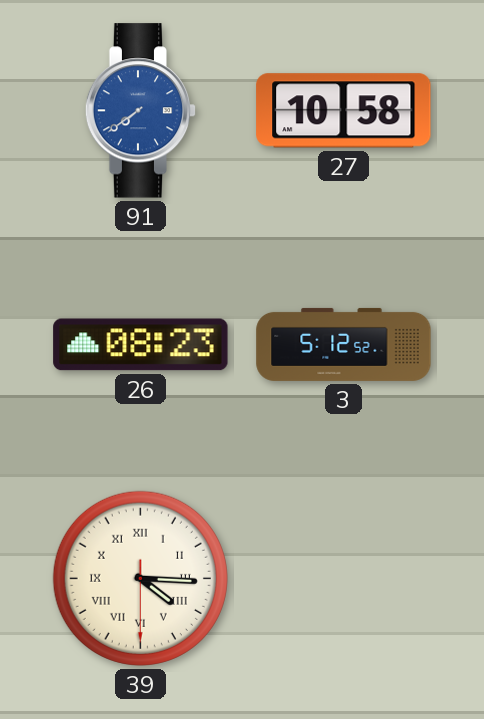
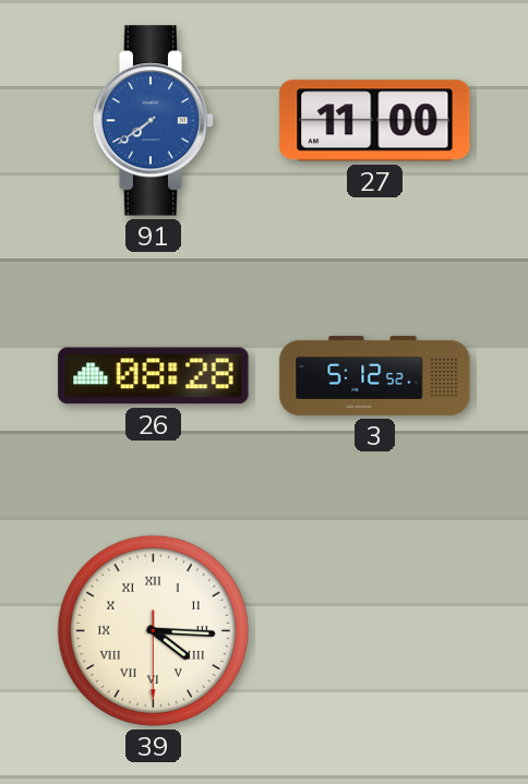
27: 10:58 -> 11:00 (375, 121)
26: 08:23 -> 08:28 (154, 376)
